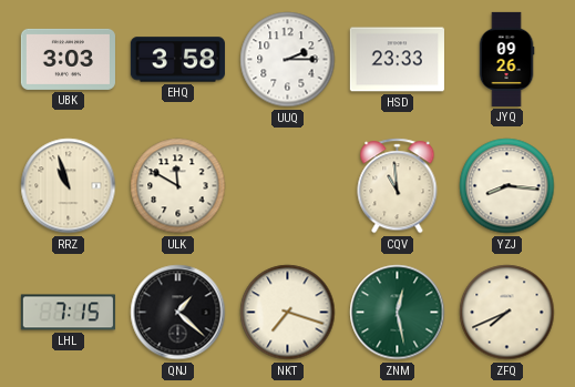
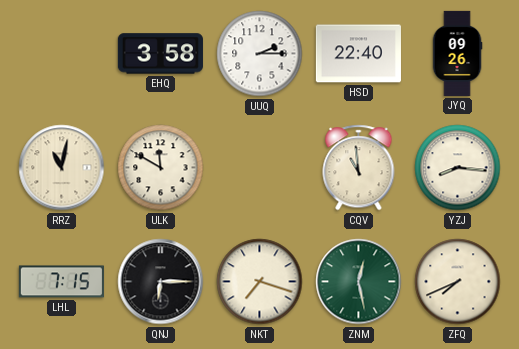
UBK: 3:03 -> none (68, 59)
HSD: 23:33 -> 22:40 (358, 54)
RRZ: 10:57 -> 11:02 (62, 168)
QNJ: 1:22 -> 6:15 (161, 282)
